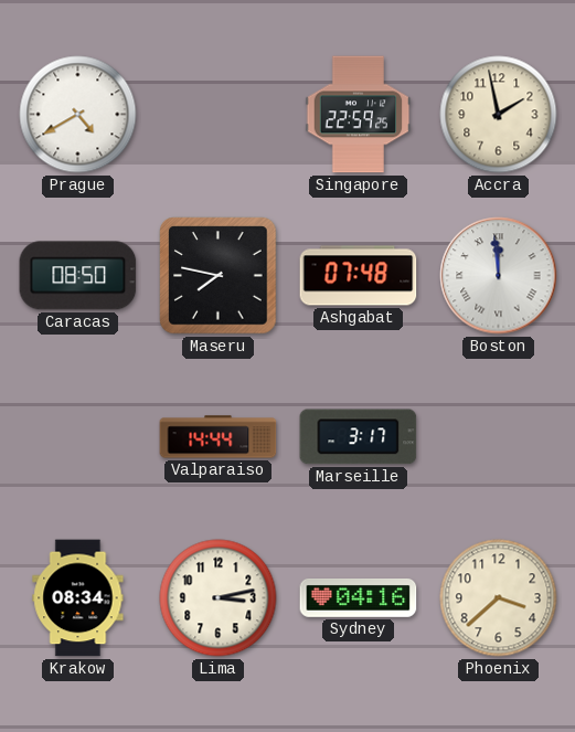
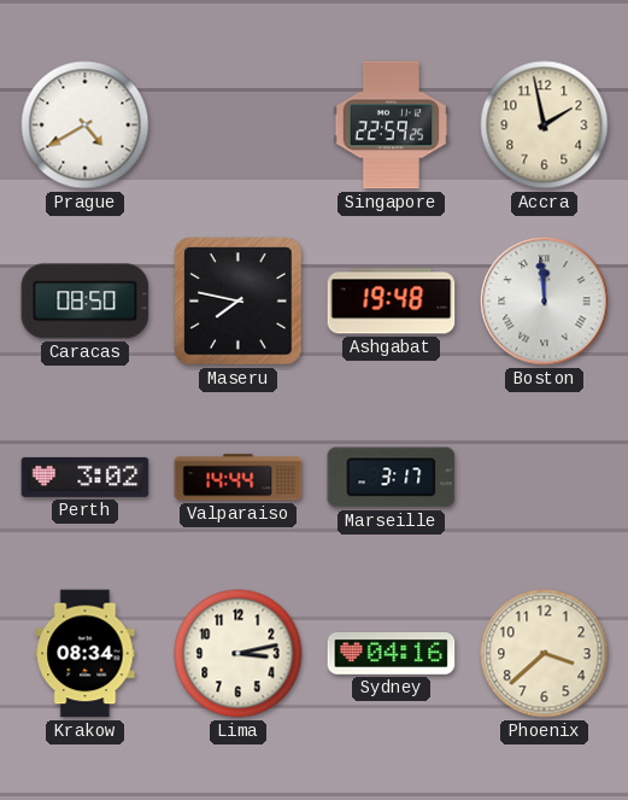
Ashgabat: 07:48 -> 19:48 (392, 302)
Perth: none -> 3:02 (86, 477)
